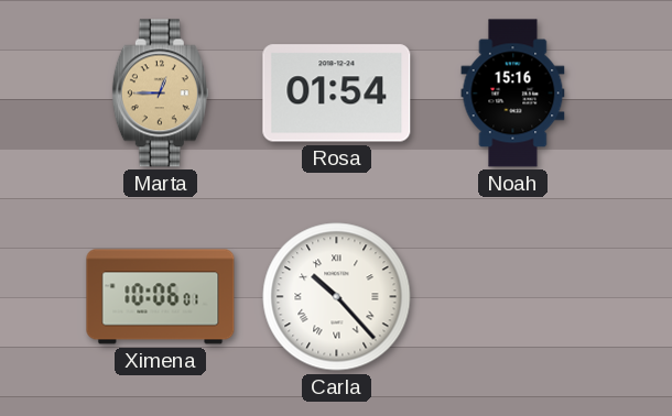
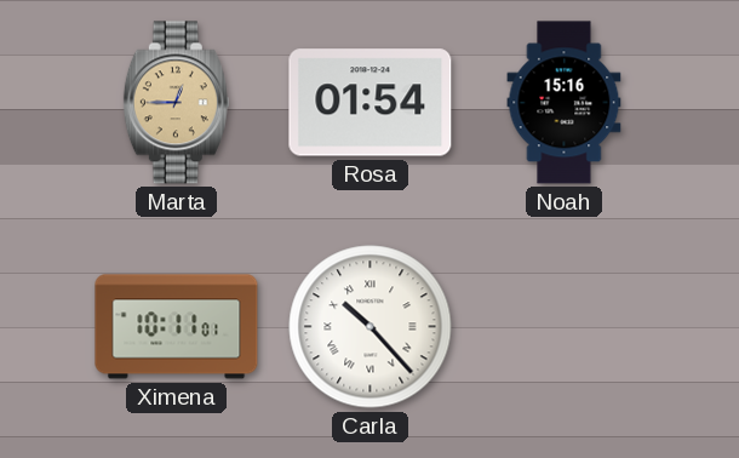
Ximena: 10:06 -> 10:11 (177, 327)
